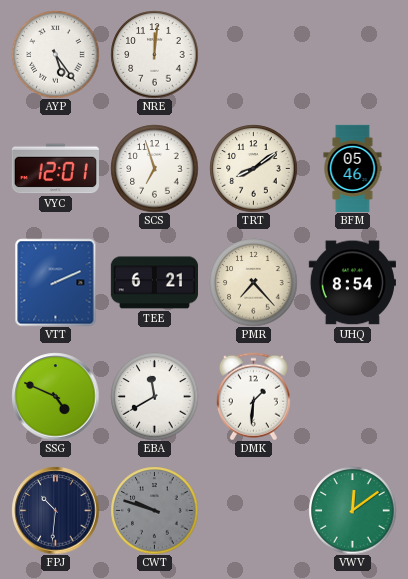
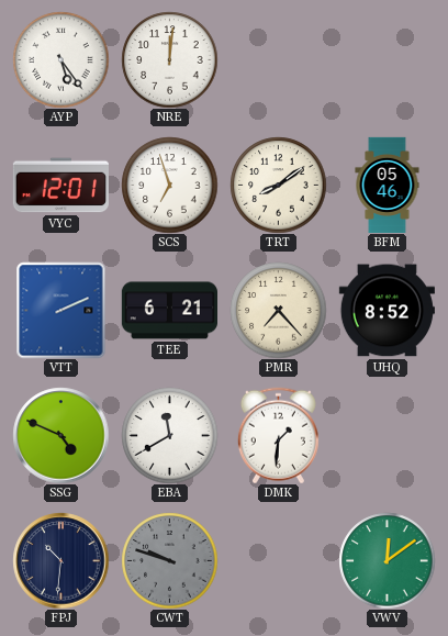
UHQ: 8:54 -> 8:52 (387, 311)
